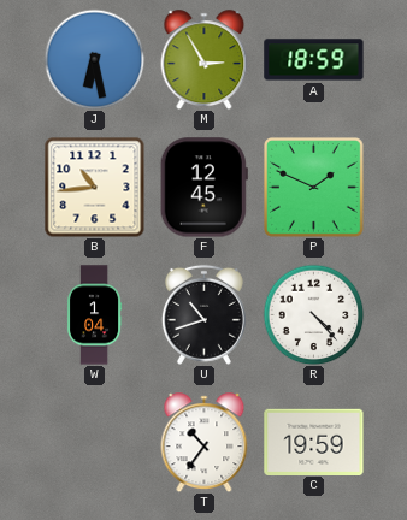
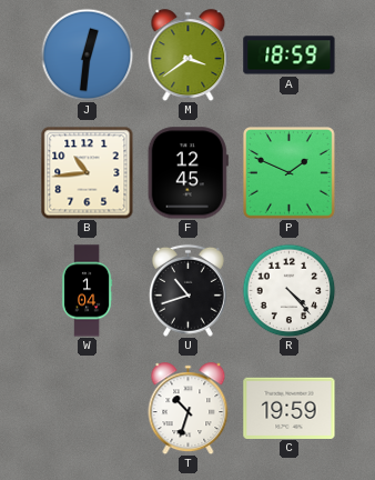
J: 6:28 -> 12:31 (87, 54)
M: 2:55 -> 3:39 (189, 56)
T: 10:36 -> 10:33 (189, 409)
